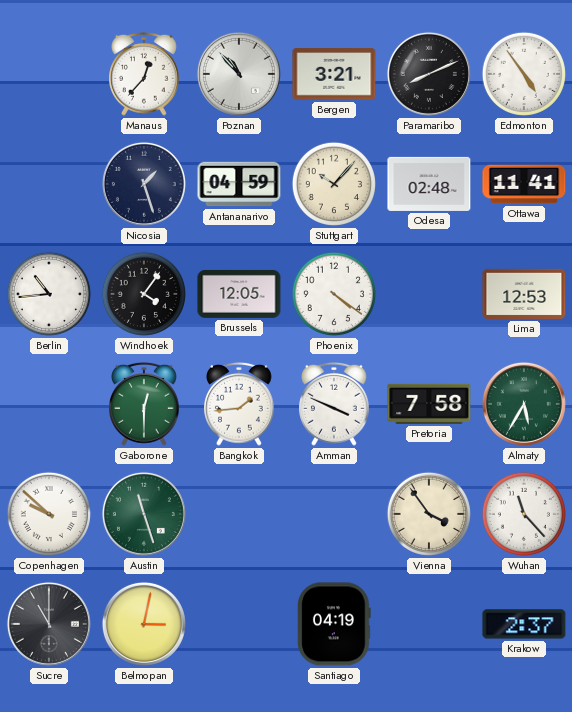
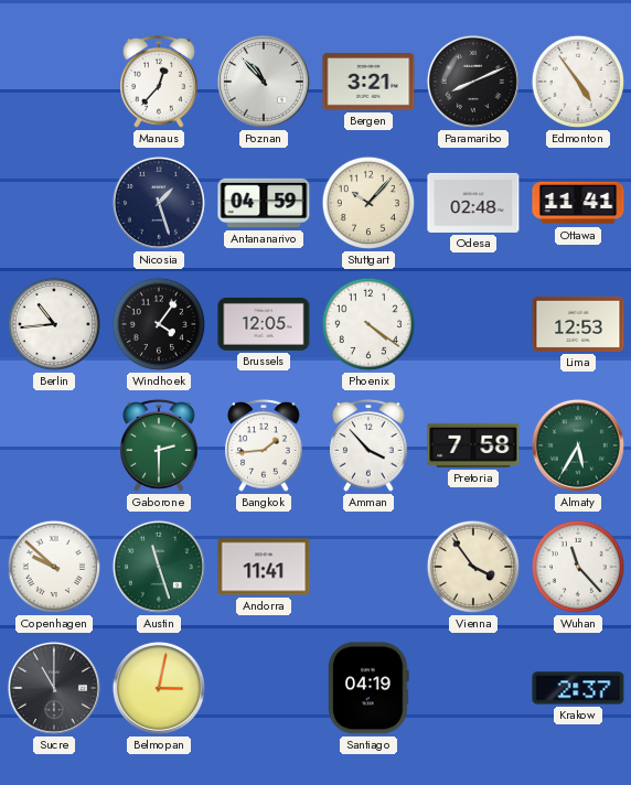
Gaborone: 12:30 -> 2:30 (160, 445)
Amman: 3:49 -> 3:53 (370, 445)
Andorra: none -> 11:41 (264, 567)
